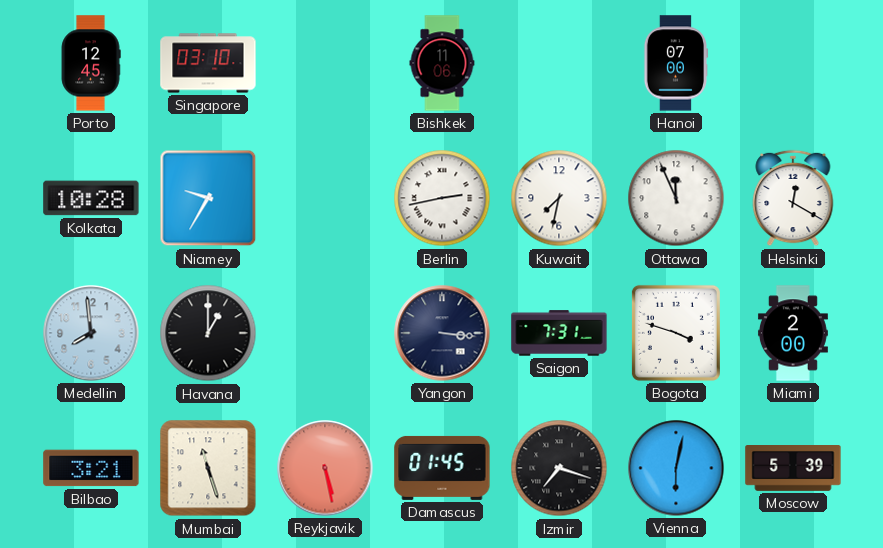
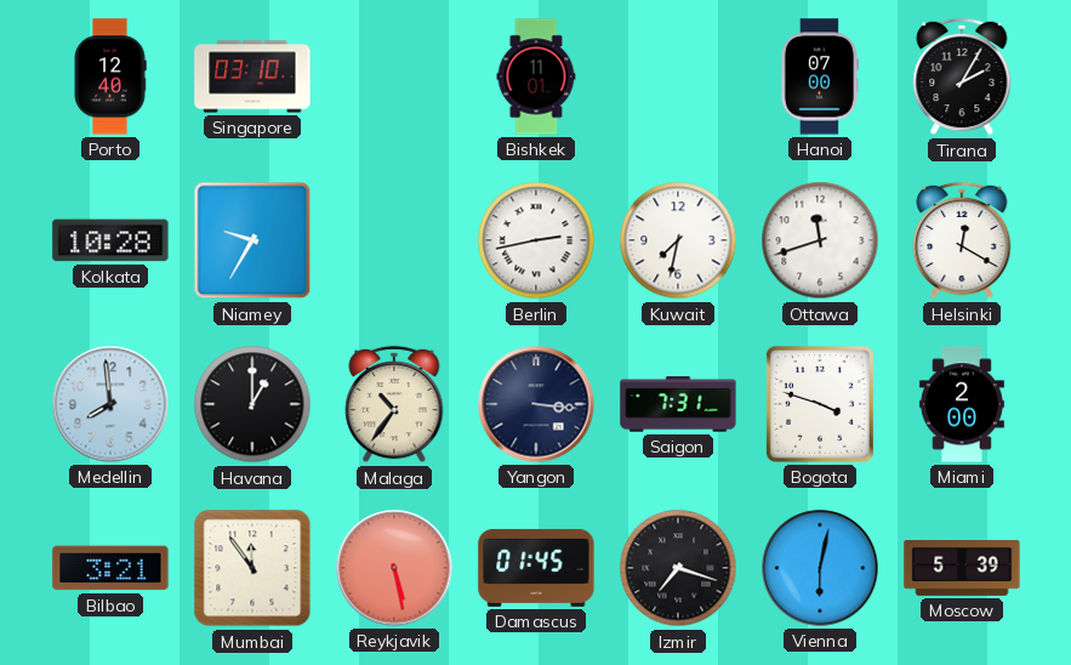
Porto: 12:45 -> 12:40 (110, 76)
Bishkek: 11:06 -> 11:01 (536, 76)
Tirana: none -> 2:05 (962, 76)
Ottawa: 11:56 -> 11:42 (820, 240)
Malaga: none -> 10:36 (394, 404)
Mumbai: 11:27 -> 11:54 (252, 568)
